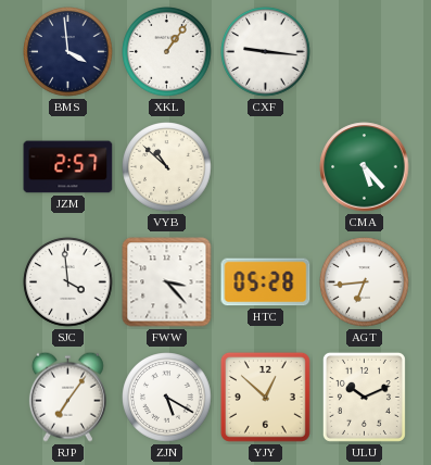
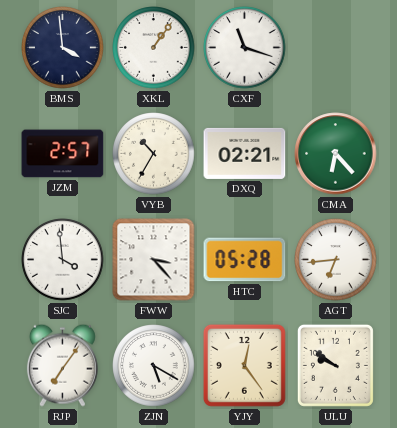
CXF: 9:16 -> 11:18 (245, 48)
VYB: 10:52 -> 10:35 (154, 154)
DXQ: none -> 02:21 (245, 153)
CMA: 5:23 -> 6:23 (336, 154)
YJY: 12:52 -> 12:24 (244, 365)
ULU: 10:11 -> 9:51 (335, 365)
